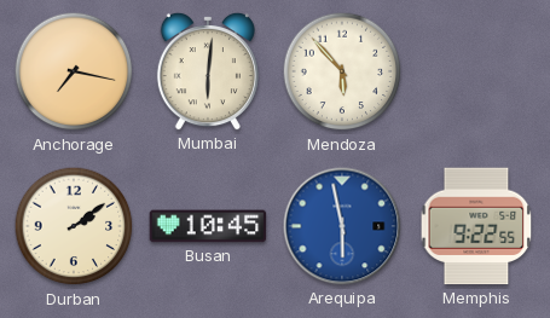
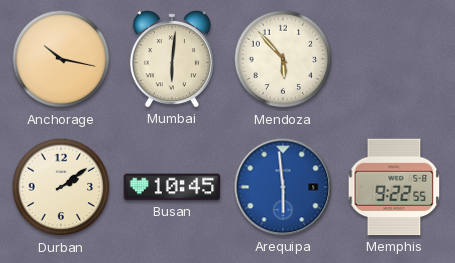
Anchorage: 7:17 -> 10:17 (61, 59)
Arequipa: 5:58 -> 5:59 (283, 187)
